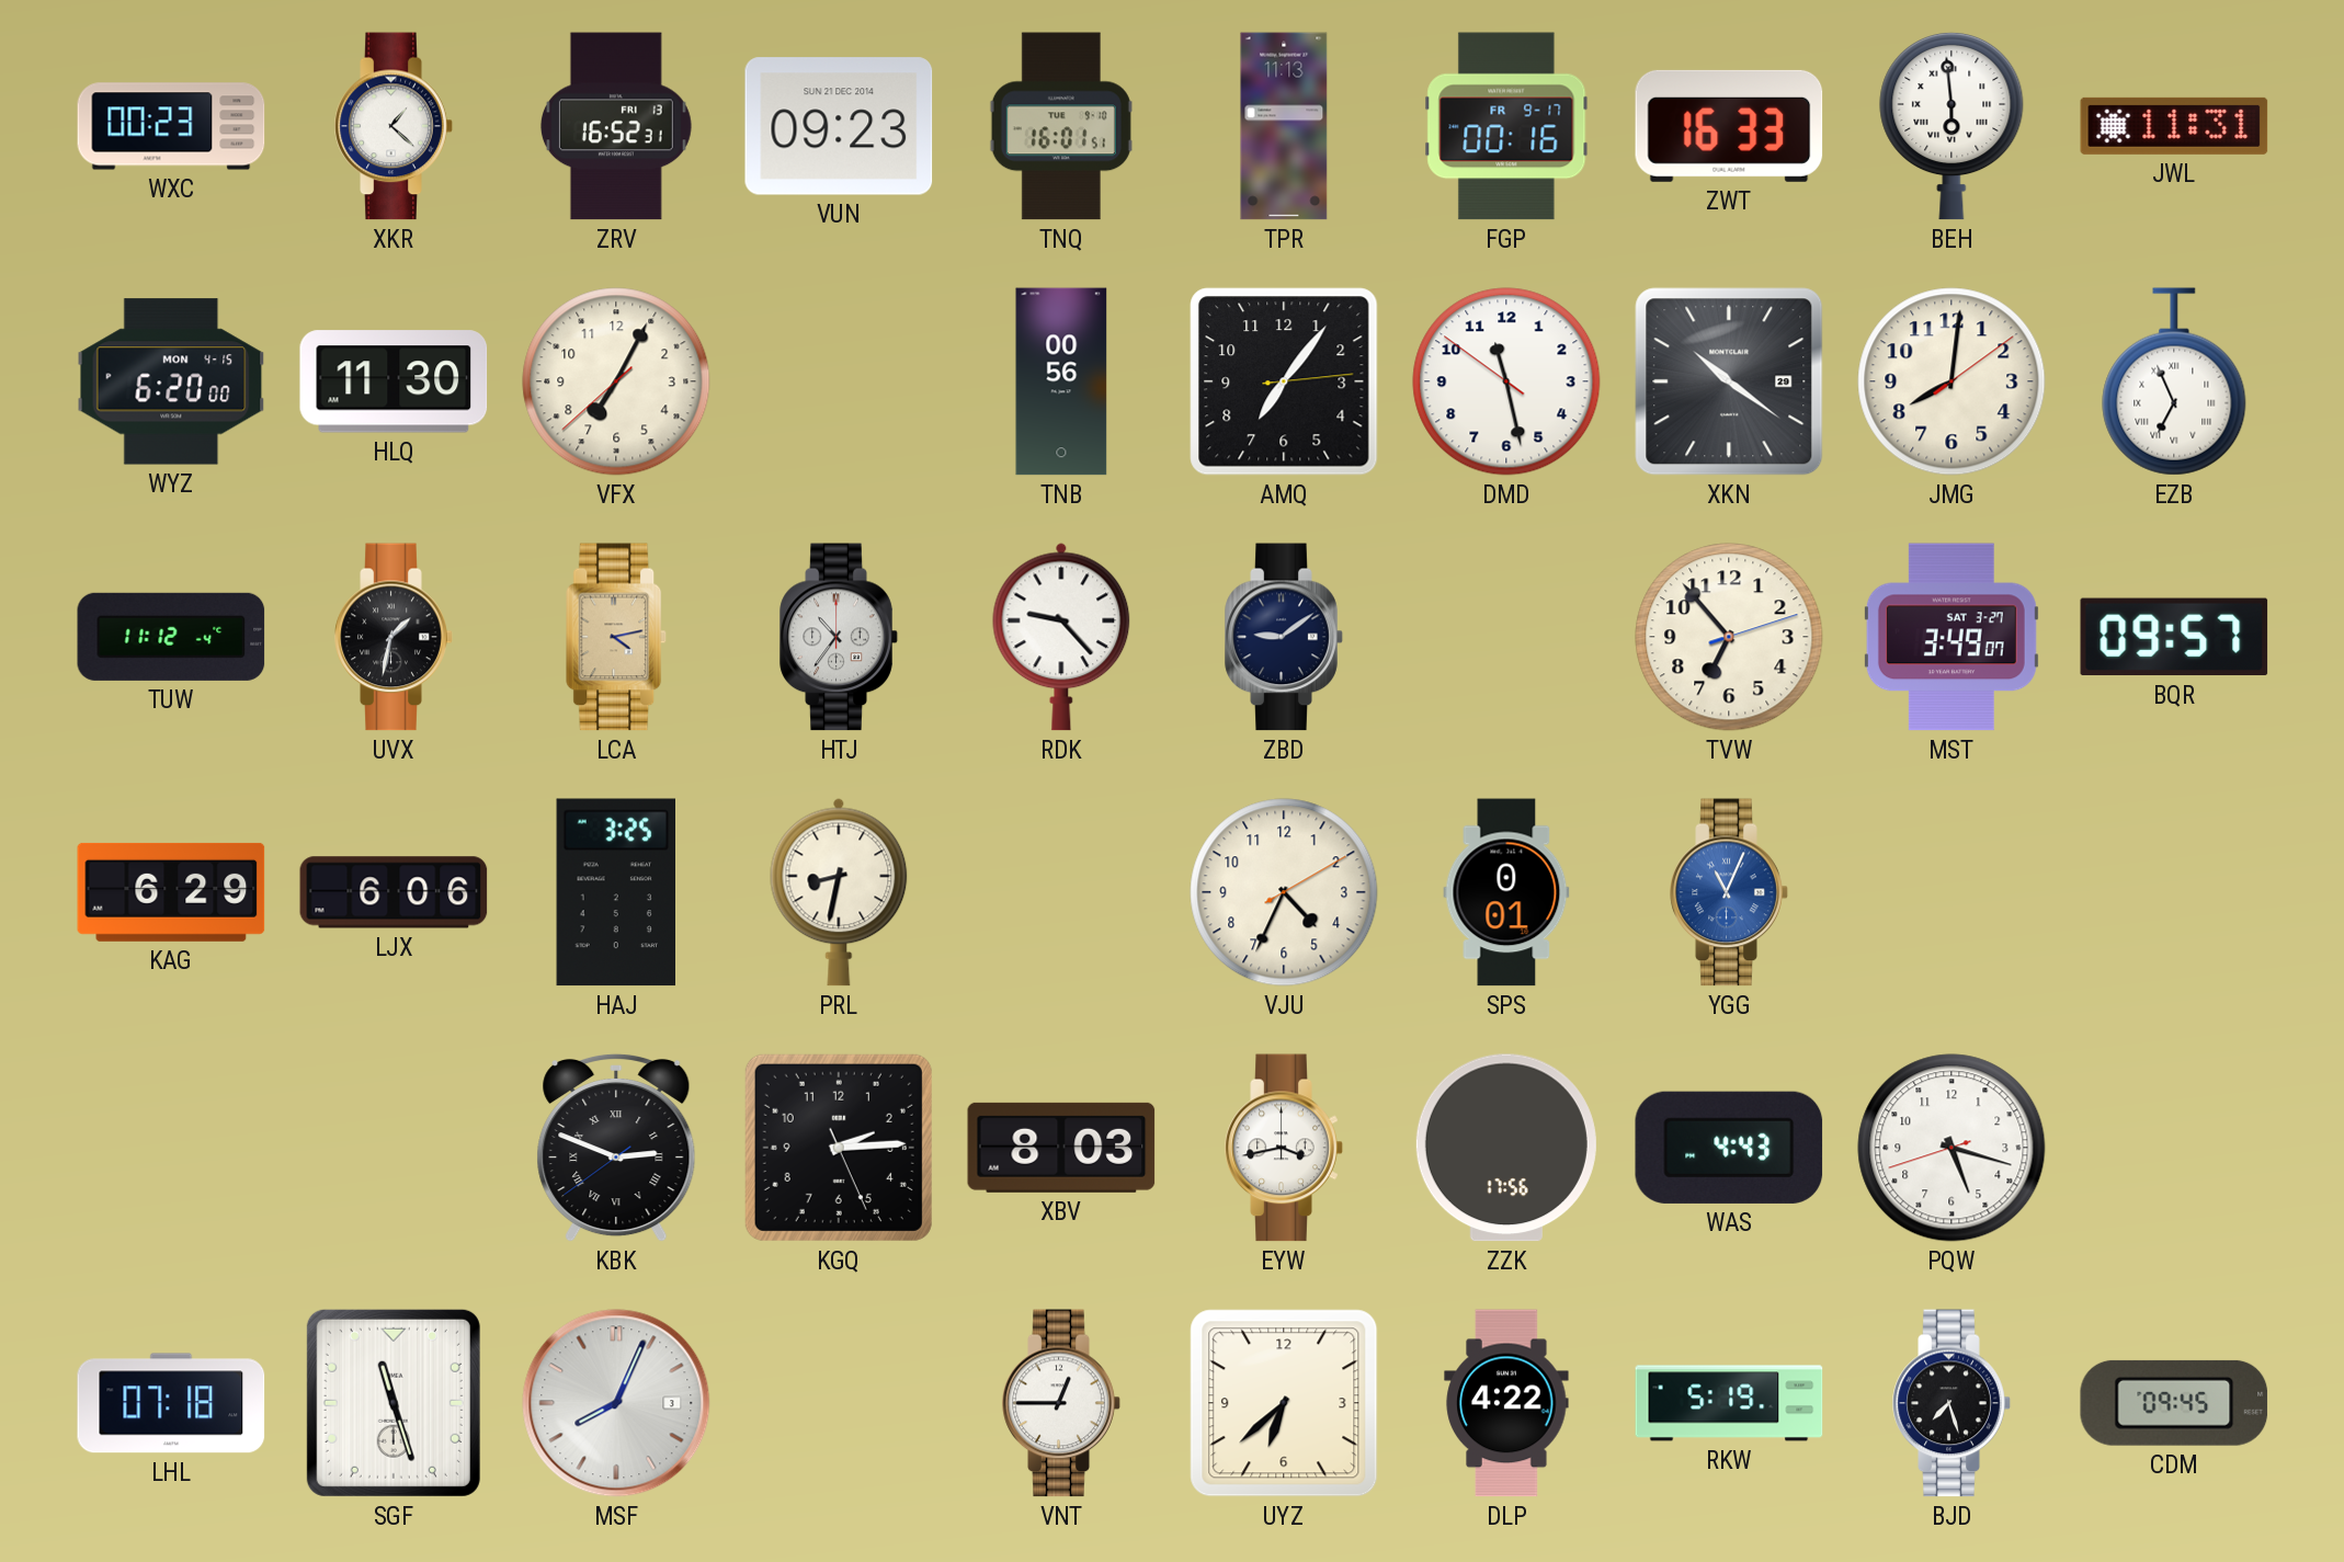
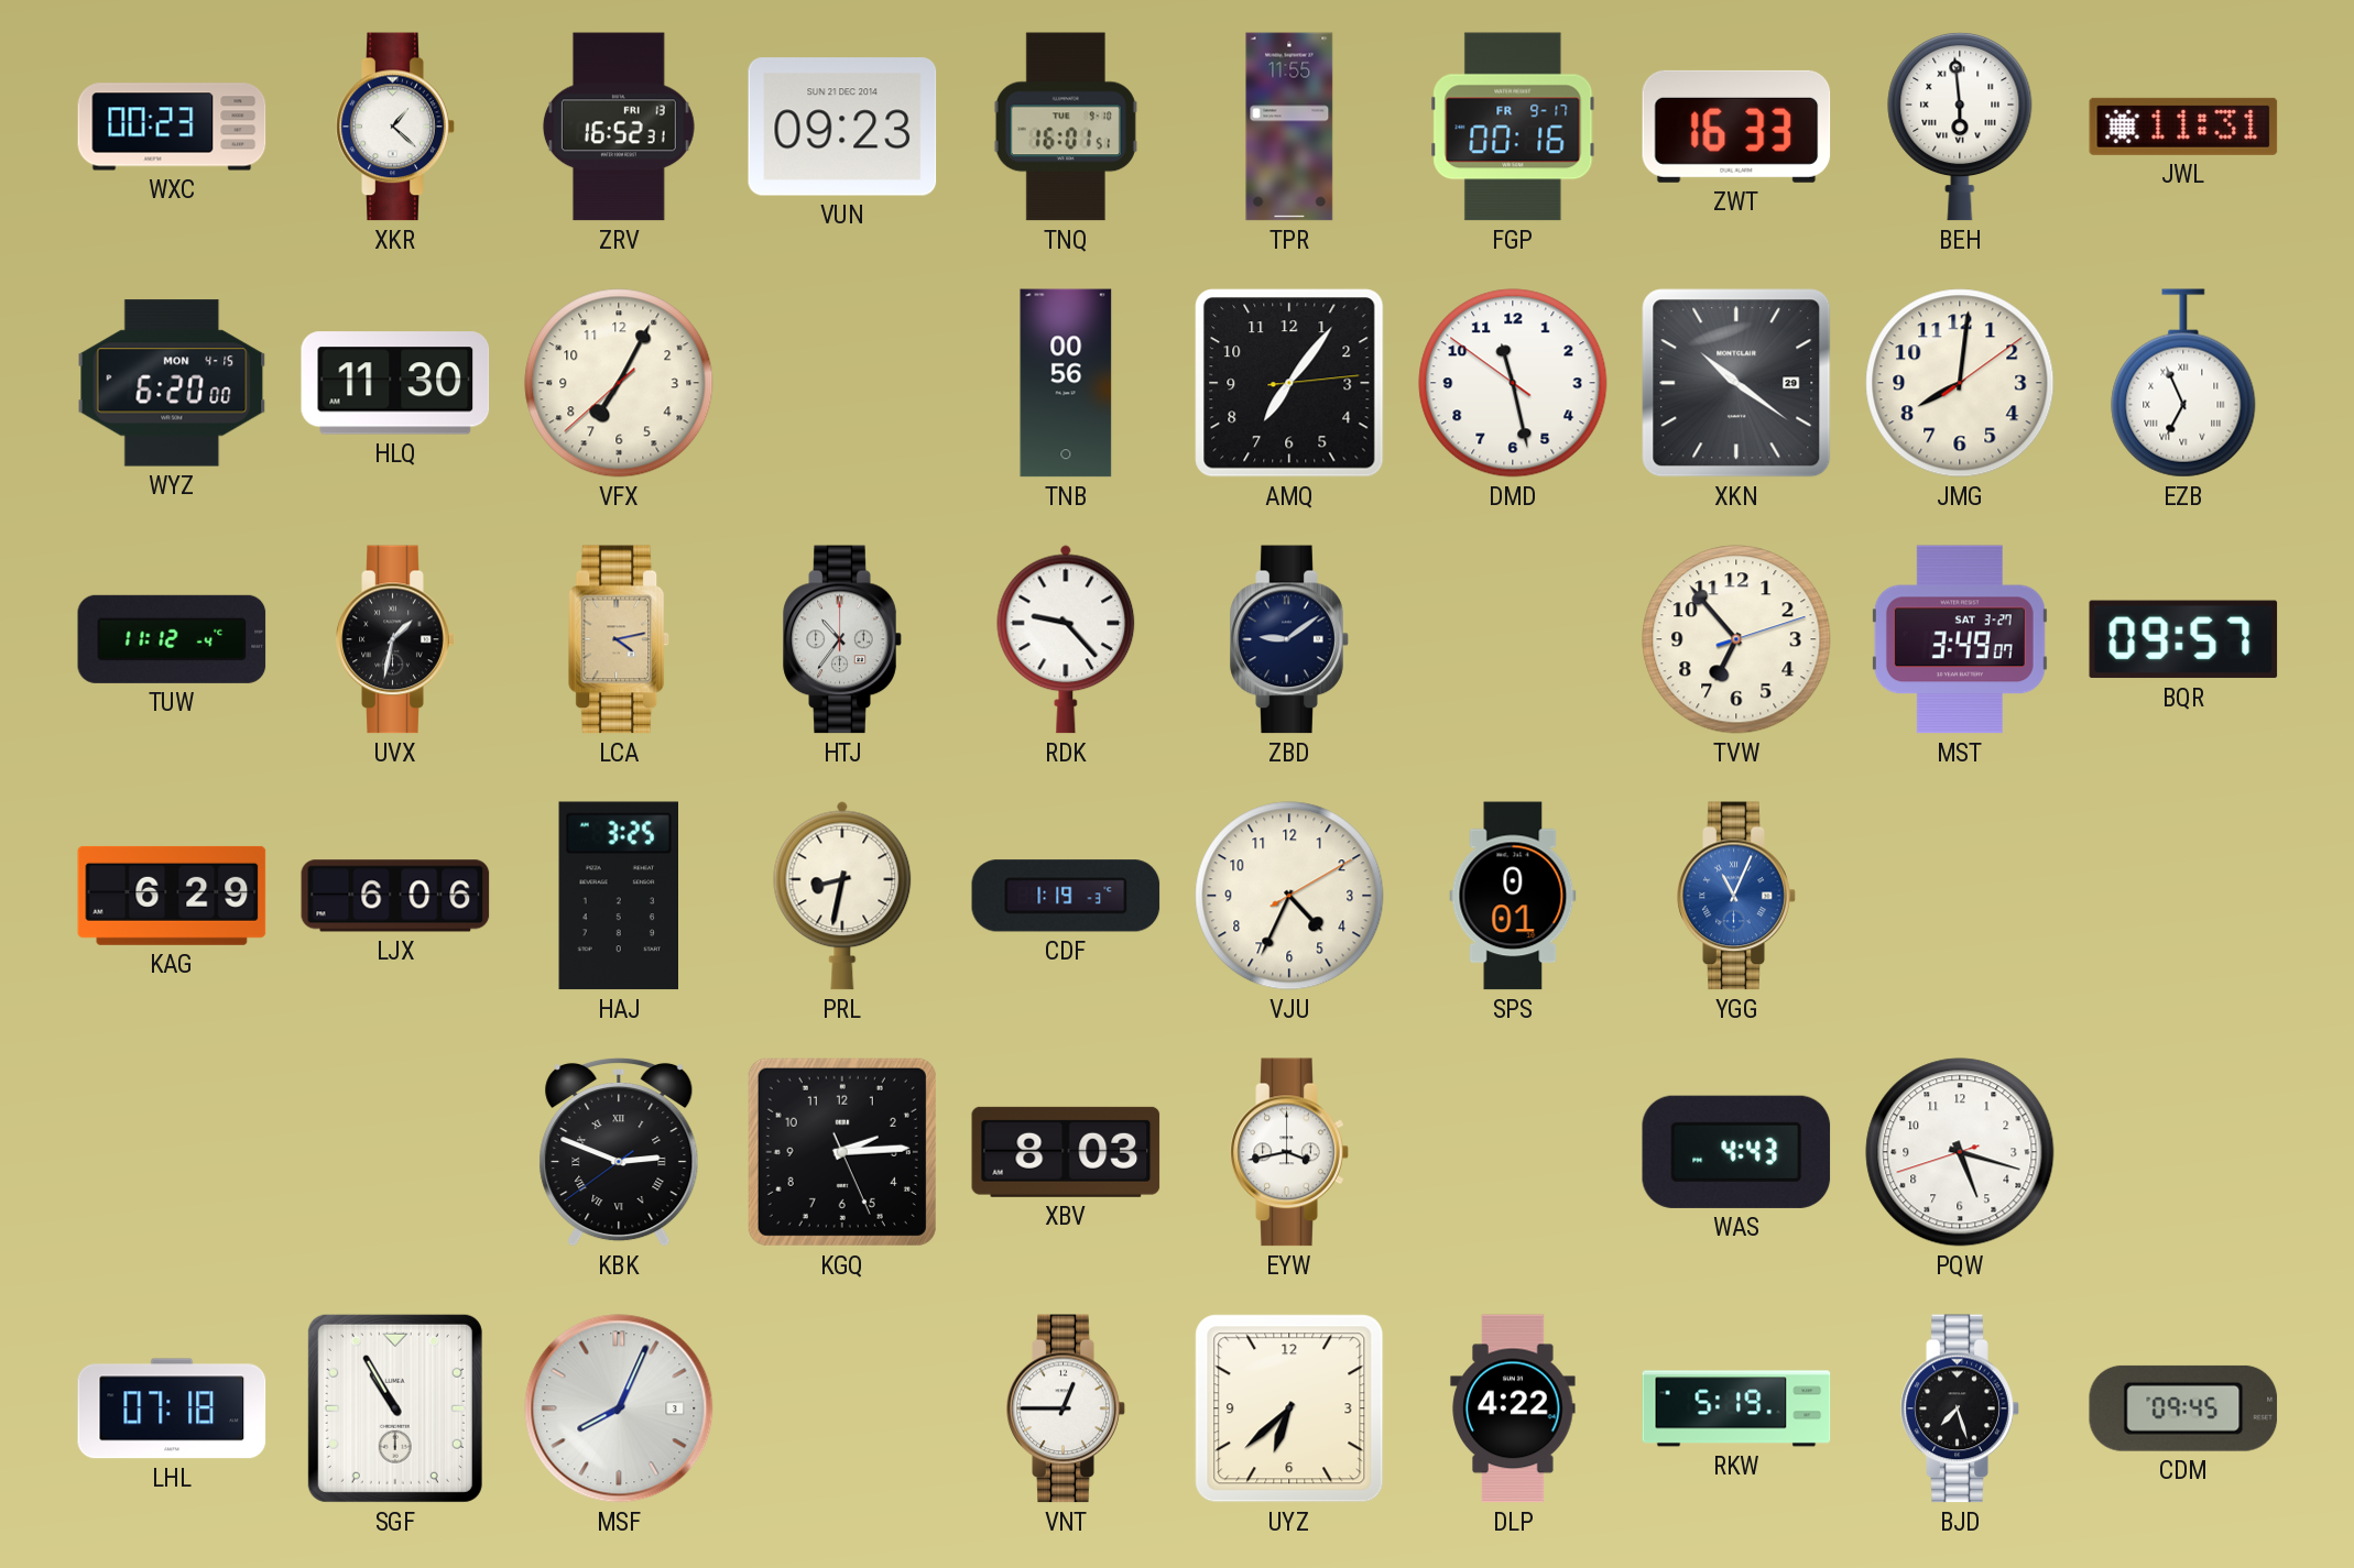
TPR: 11:13 -> 11:55 (1289, 127)
CDF: none -> 1:19 (1066, 896)
ZZK: 17:56 -> none (1506, 1148)
SGF: 11:27 -> 10:55 (395, 1408)
